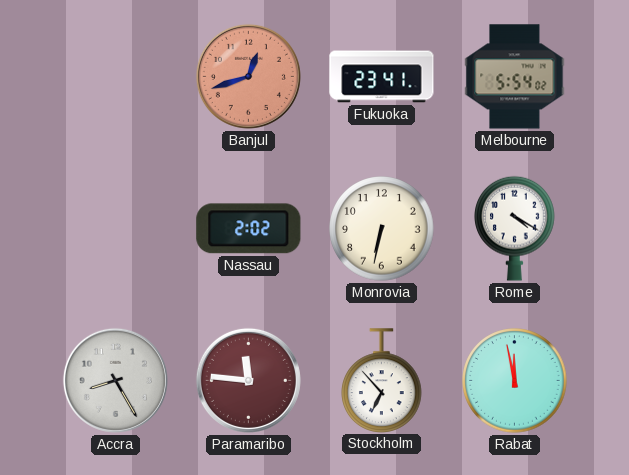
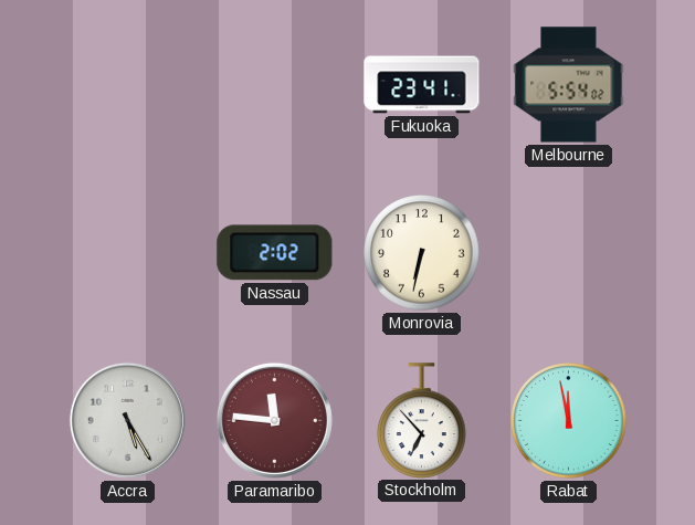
Banjul: 12:42 -> none (248, 76)
Rome: 4:20 -> none (515, 228)
Accra: 8:25 -> 5:25 (127, 420)
